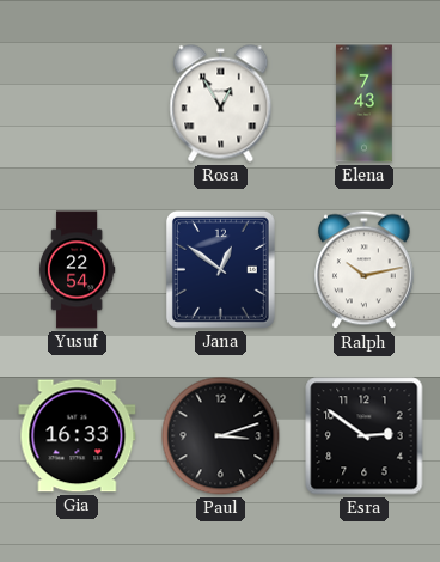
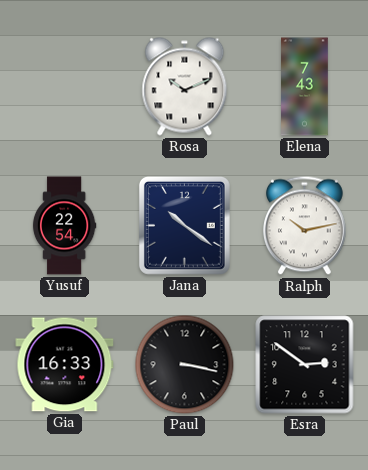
Rosa: 12:55 -> 10:11 (185, 87)
Jana: 12:51 -> 10:21 (184, 225)
Paul: 3:12 -> 3:17 (185, 365)
